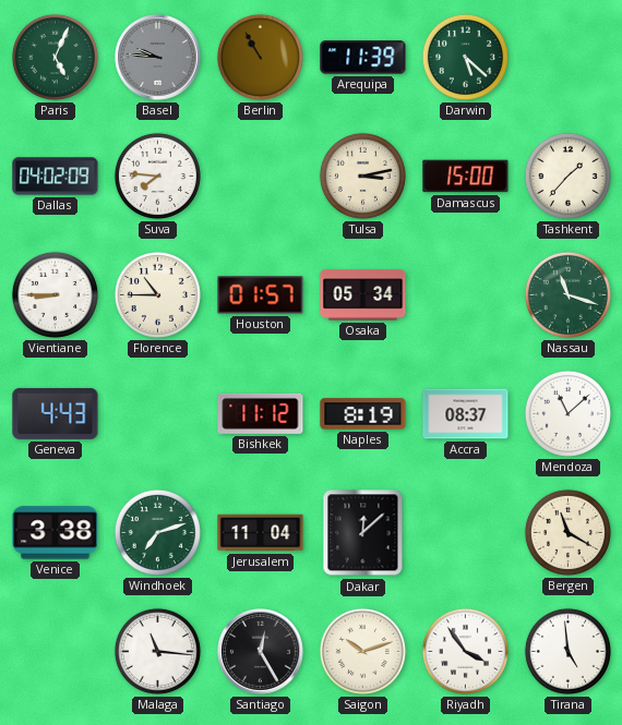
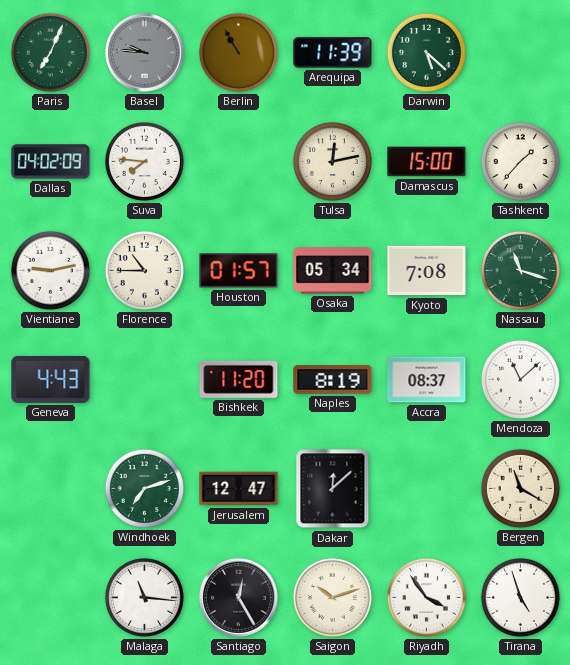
Paris: 5:04 -> 7:04 (50, 52)
Tulsa: 3:13 -> 12:13 (332, 161)
Vientiane: 8:45 -> 9:13 (50, 270)
Kyoto: none -> 7:08 (427, 271)
Bishkek: 11:12 -> 11:20 (239, 379)
Venice: 3:38 -> none (56, 533)
Jerusalem: 11:04 -> 12:47 (239, 489)
Tirana: 4:59 -> 4:57 (520, 597)
